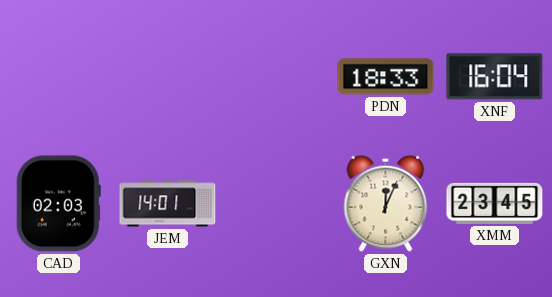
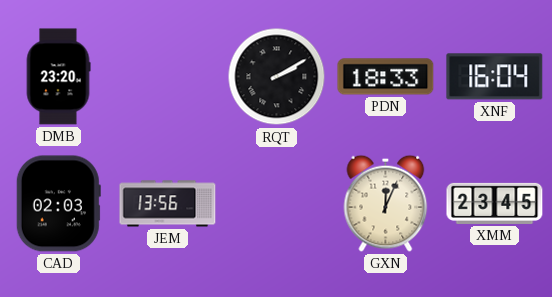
DMB: none -> 23:20 (58, 77)
RQT: none -> 2:10 (277, 77)
JEM: 14:01 -> 13:56 (168, 204)
